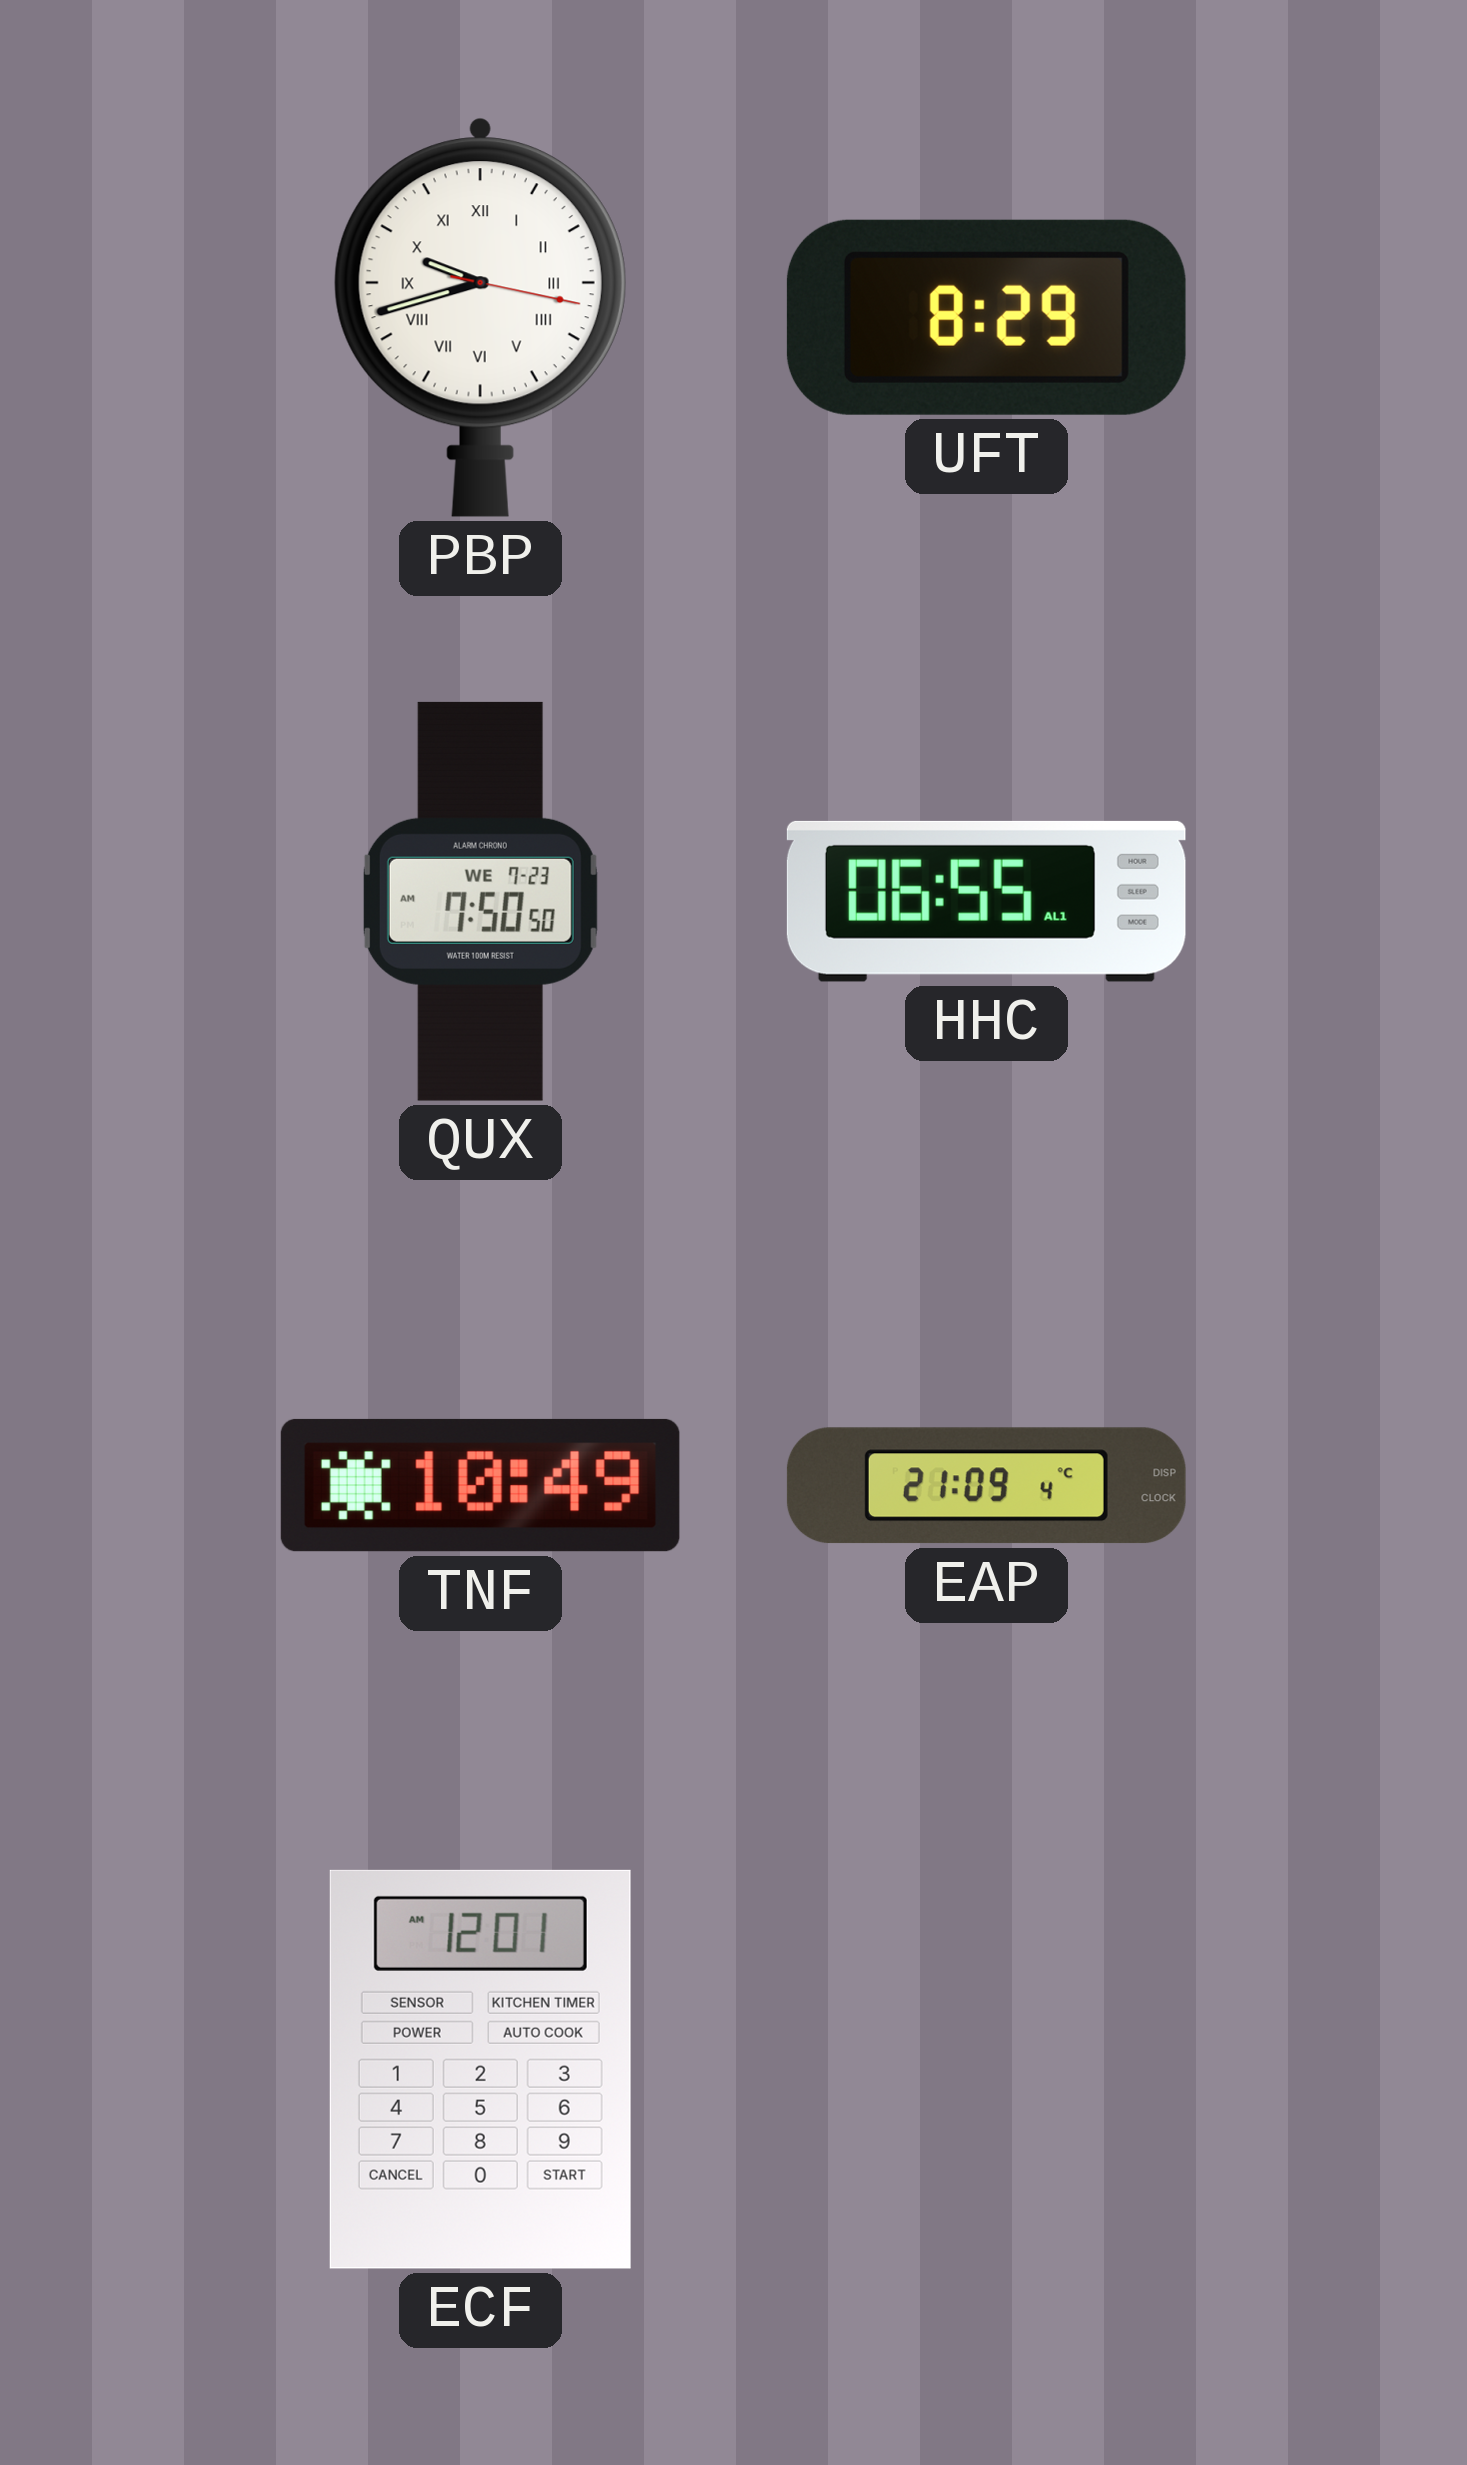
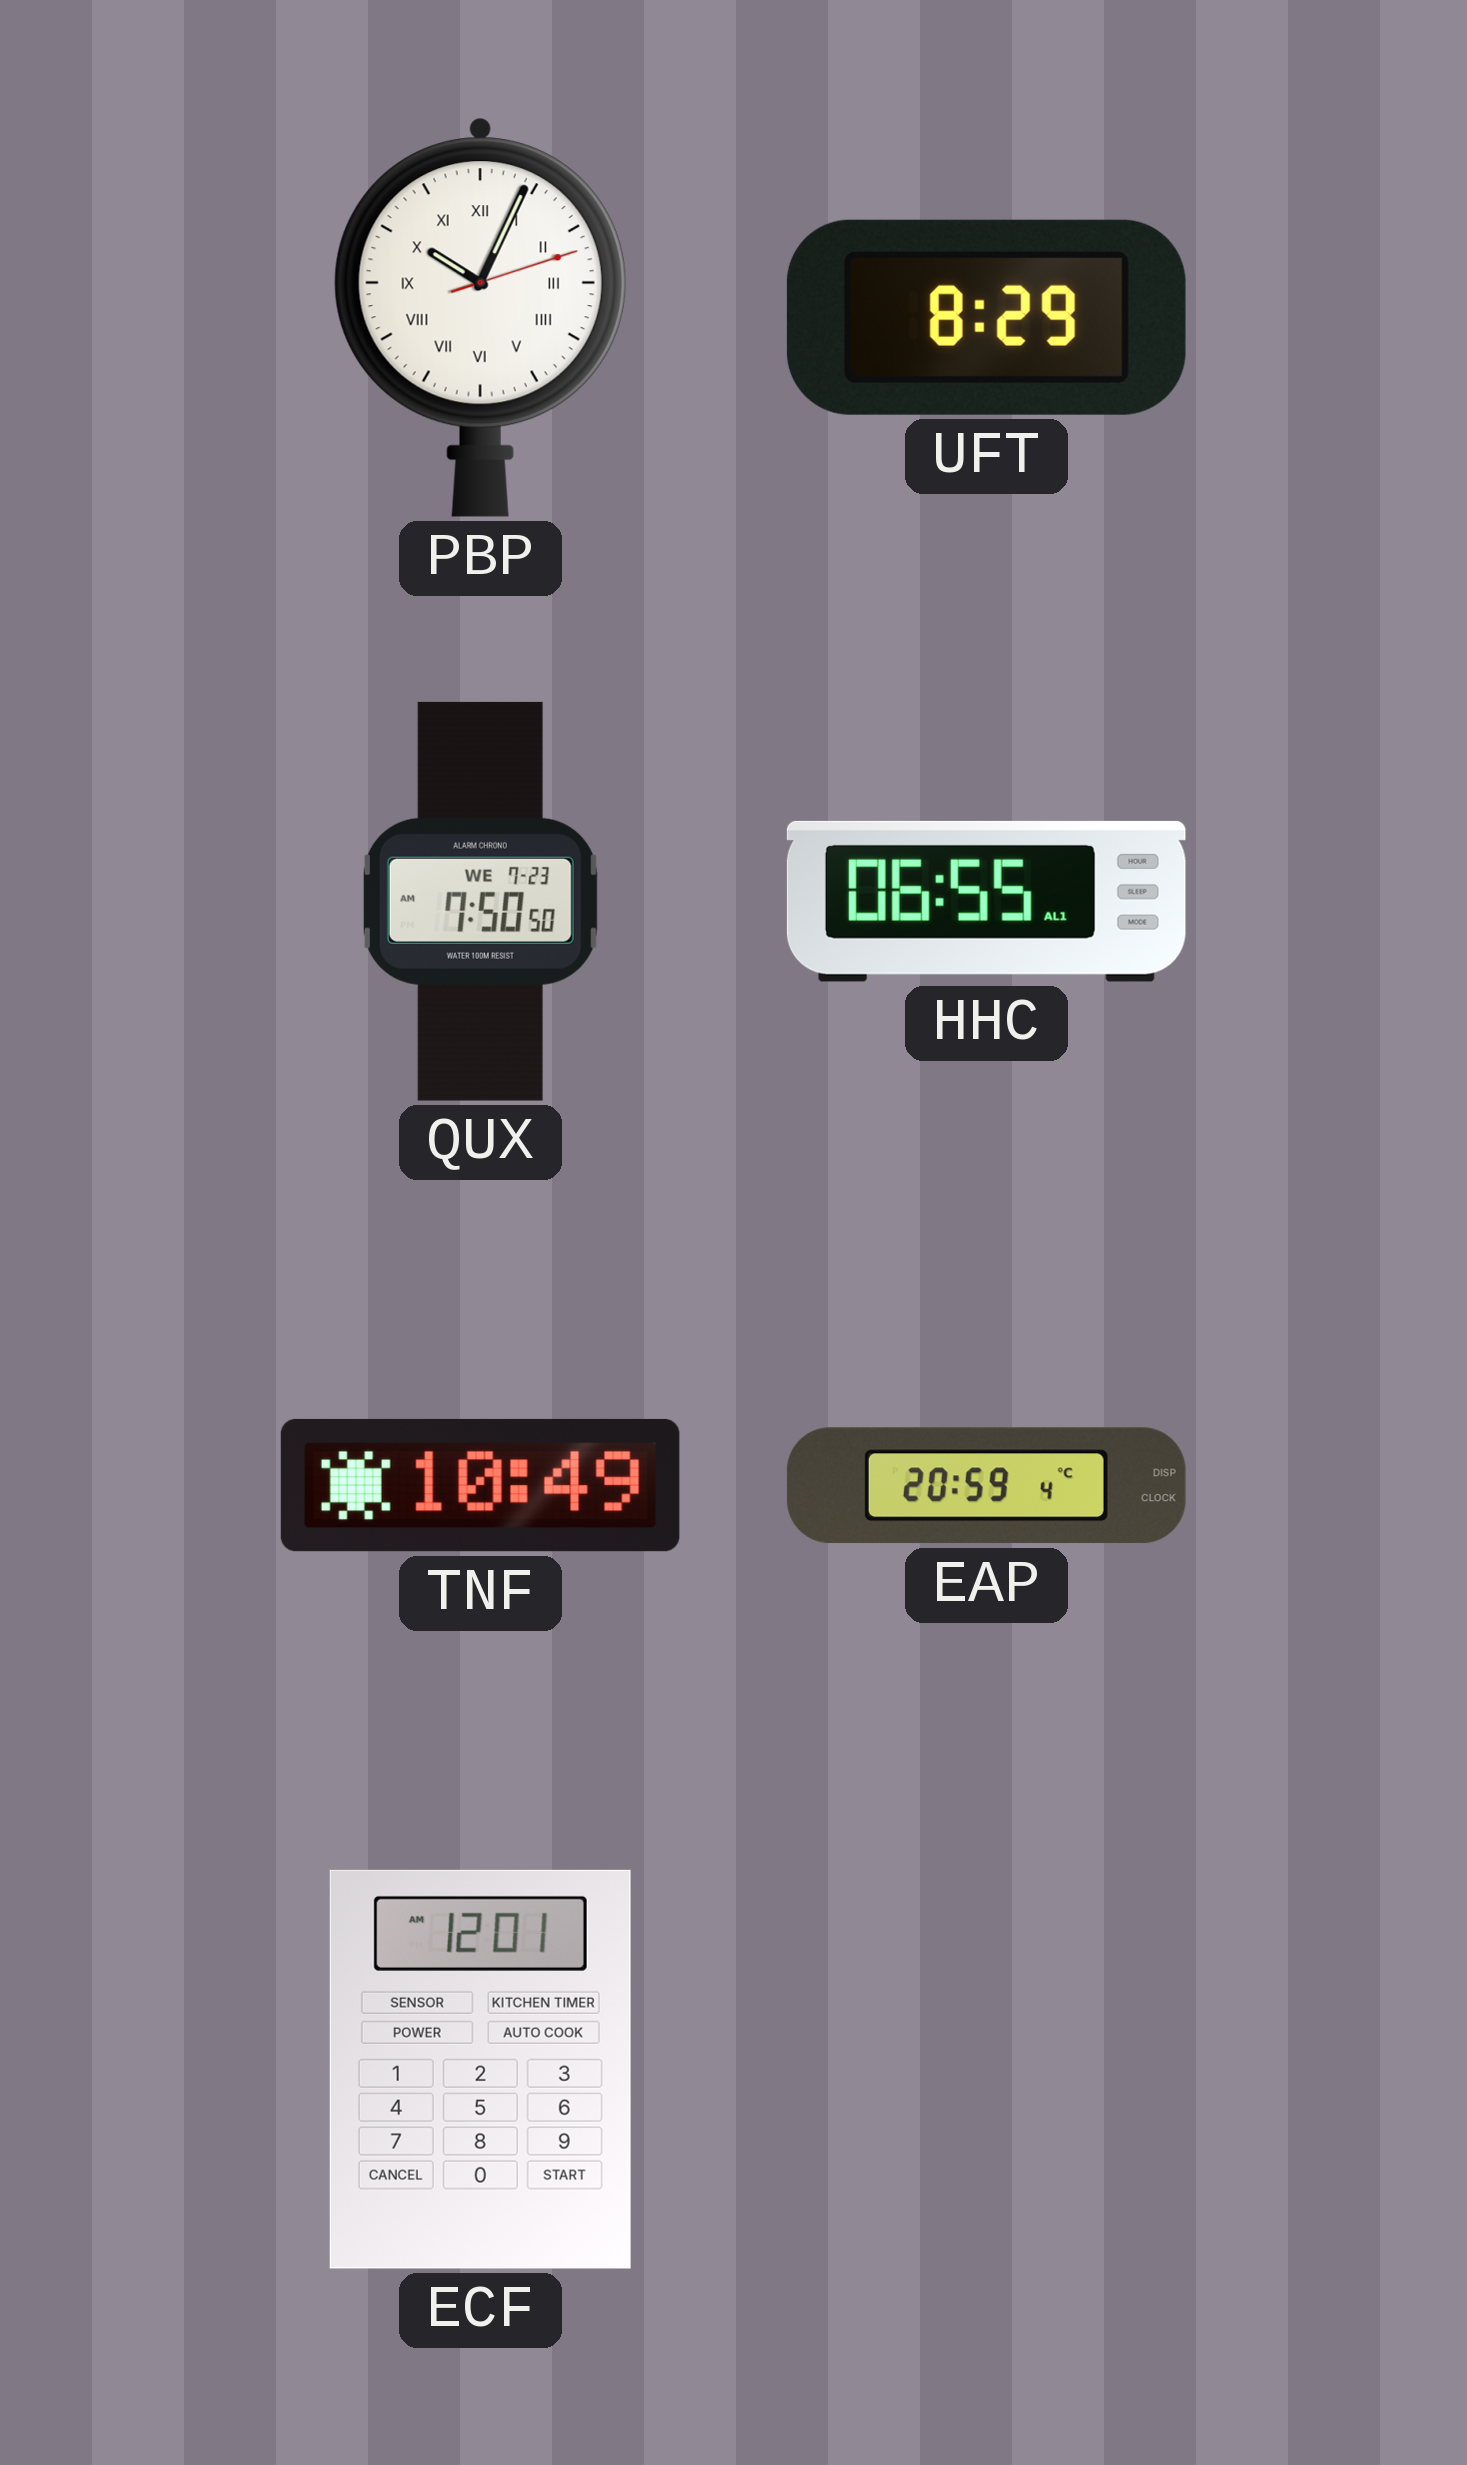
PBP: 9:42 -> 10:04 (480, 317)
EAP: 21:09 -> 20:59 (986, 1486)
